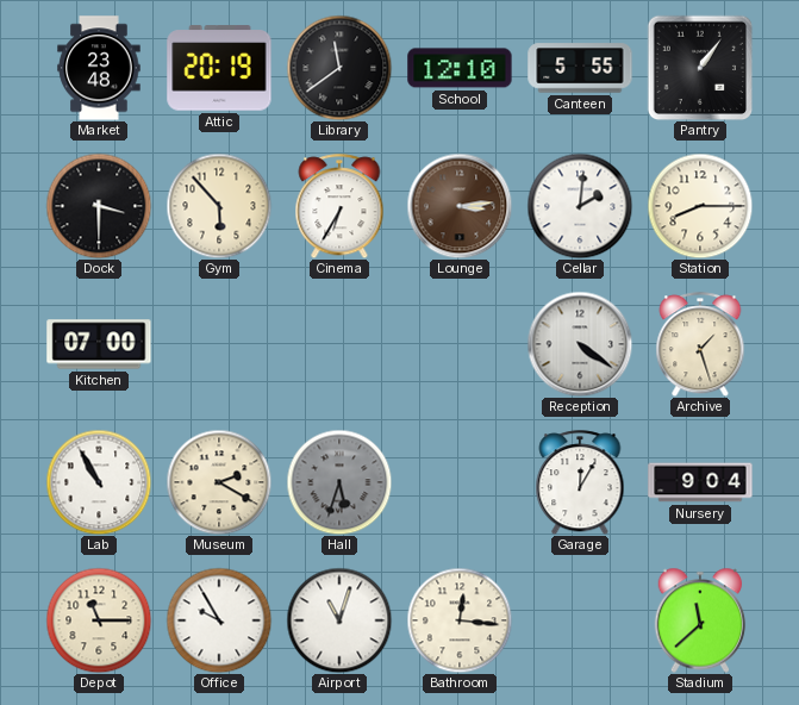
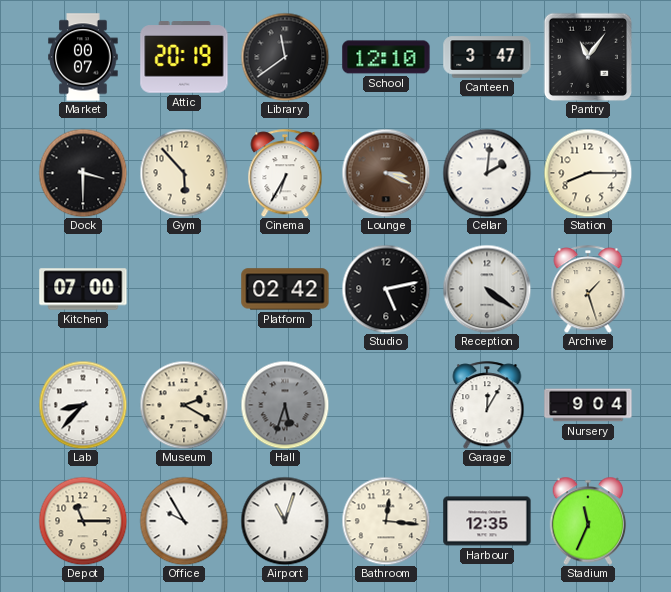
Market: 23:48 -> 00:07 (83, 57)
Canteen: 5:55 -> 3:47 (487, 57)
Pantry: 1:06 -> 11:06 (588, 57)
Lounge: 3:14 -> 3:19 (386, 173)
Platform: none -> 02:42 (285, 289)
Studio: none -> 5:13 (386, 289)
Lab: 10:55 -> 8:37 (83, 405)
Harbour: none -> 12:35 (487, 521)
Stadium: 11:38 -> 11:34 (588, 521)
